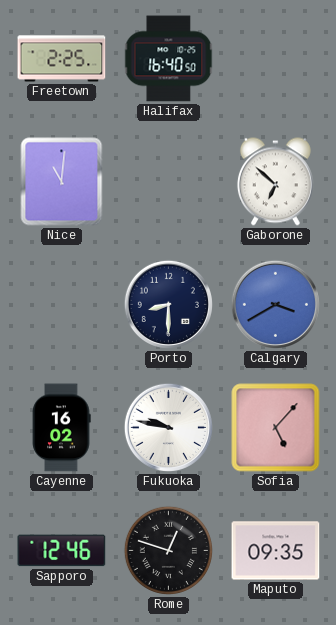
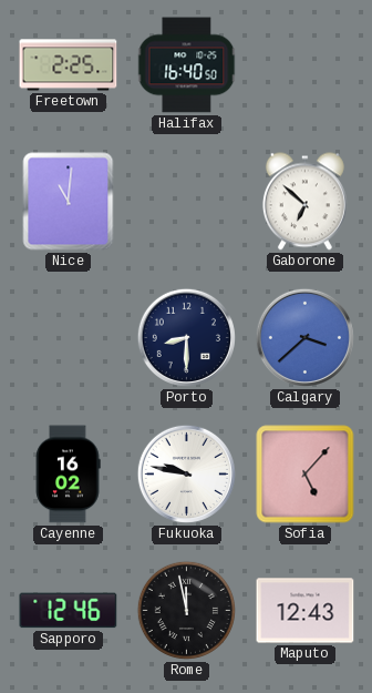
Calgary: 3:40 -> 3:38 (304, 337)
Rome: 12:48 -> 11:58 (186, 610)
Maputo: 09:35 -> 12:43 (306, 611)
